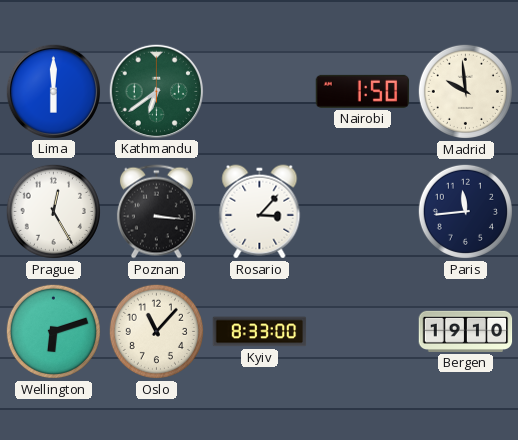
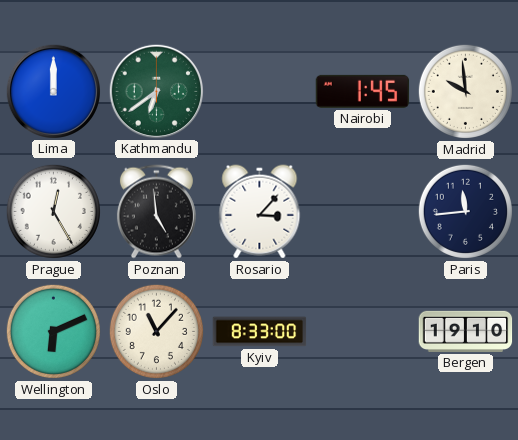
Lima: 6:00 -> 12:00 (53, 91)
Nairobi: 1:50 -> 1:45 (363, 91)
Poznan: 3:16 -> 4:59 (156, 212)
Wellington: 6:12 -> 6:11 (53, 331)
